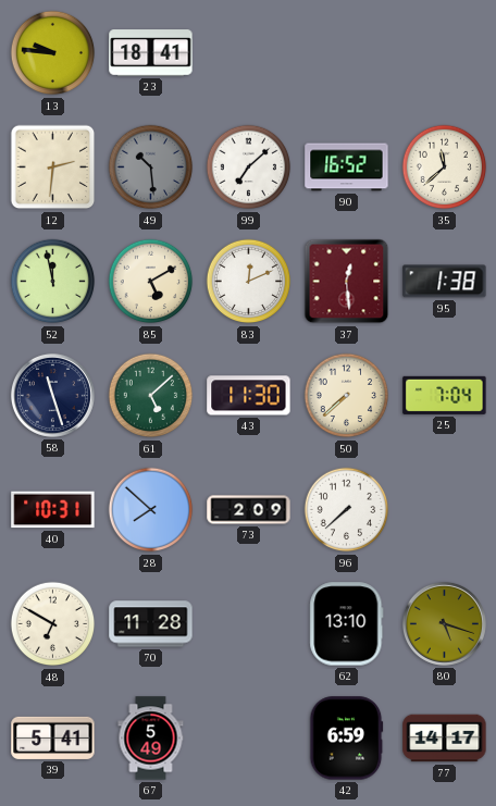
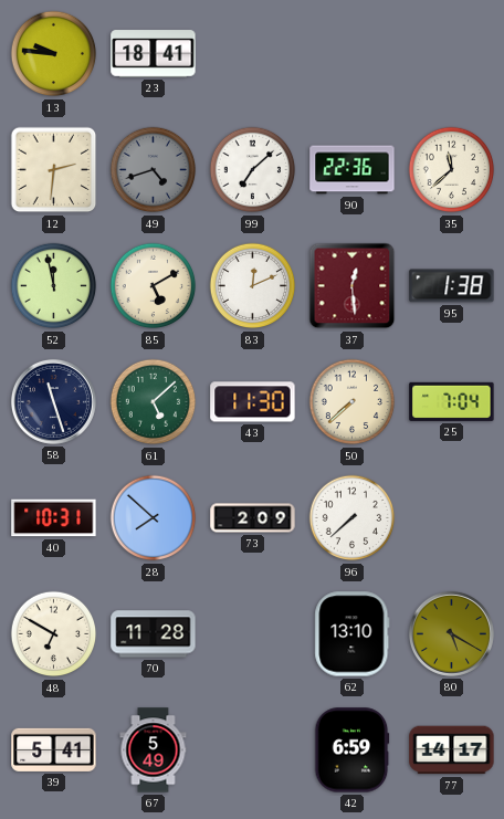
49: 10:29 -> 4:42 (154, 170)
90: 16:52 -> 22:36 (353, 170)
80: 5:18 -> 5:20 (451, 633)
